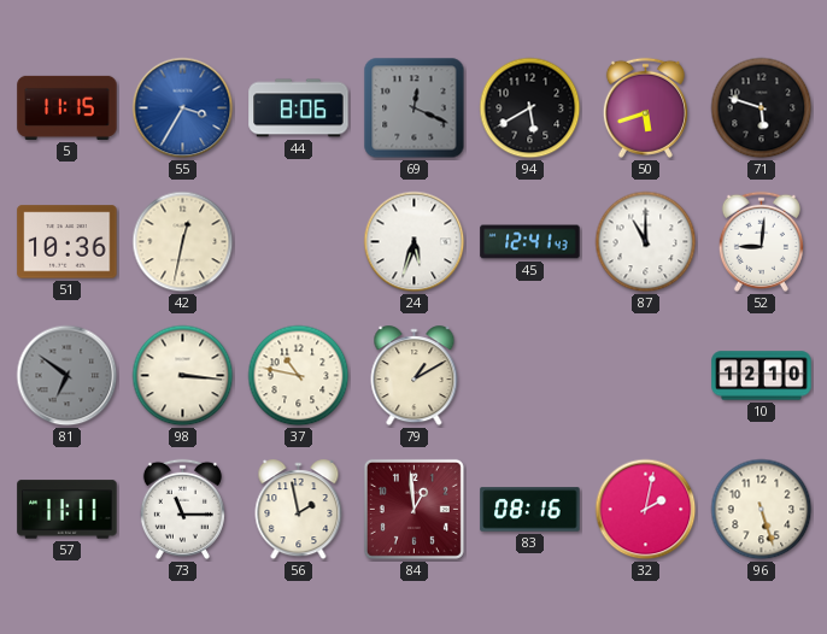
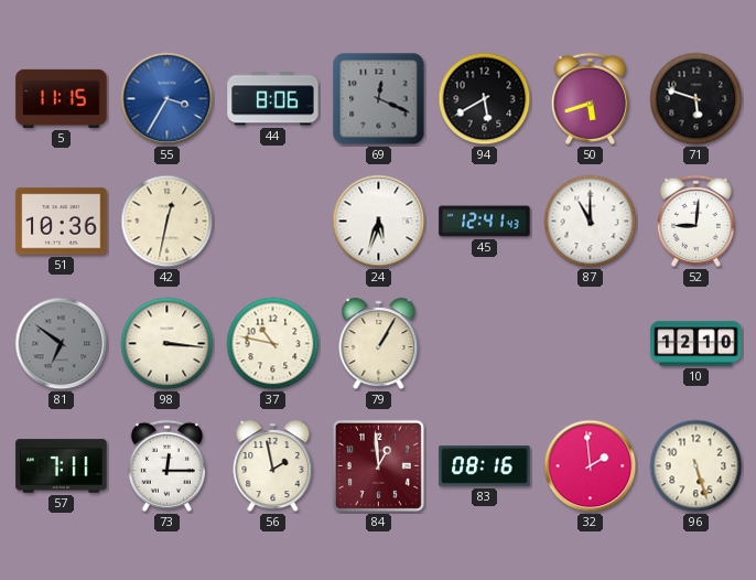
79: 1:10 -> 1:05 (379, 344)
57: 11:11 -> 7:11 (62, 466)
73: 11:15 -> 12:15 (166, 465)
32: 2:02 -> 1:59 (591, 466)
